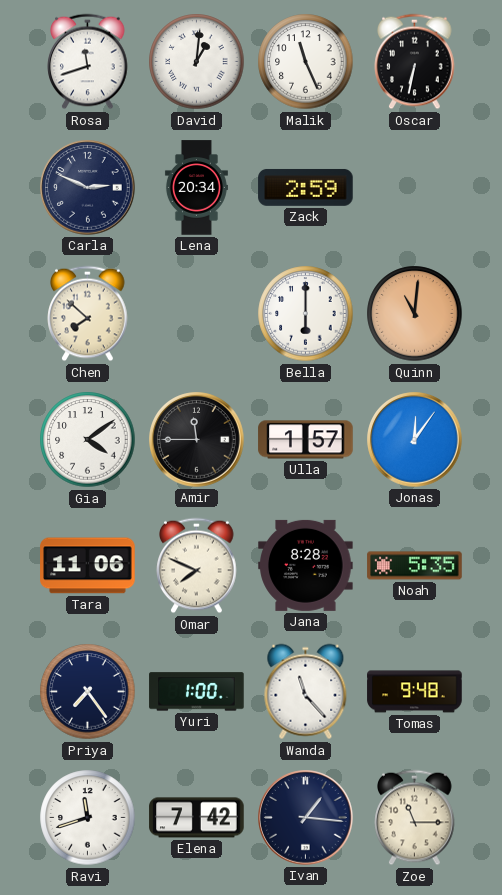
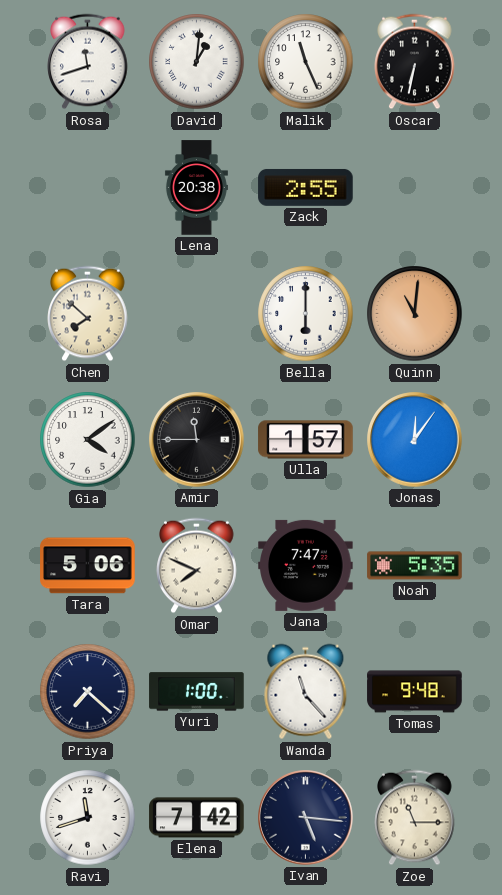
Carla: 2:49 -> none (88, 188)
Lena: 20:34 -> 20:38 (196, 188)
Zack: 2:59 -> 2:55 (306, 187)
Tara: 11:06 -> 5:06 (88, 566)
Jana: 8:28 -> 7:47 (306, 565)
Priya: 7:24 -> 7:22 (88, 692)
Ivan: 1:16 -> 5:16 (306, 818)
